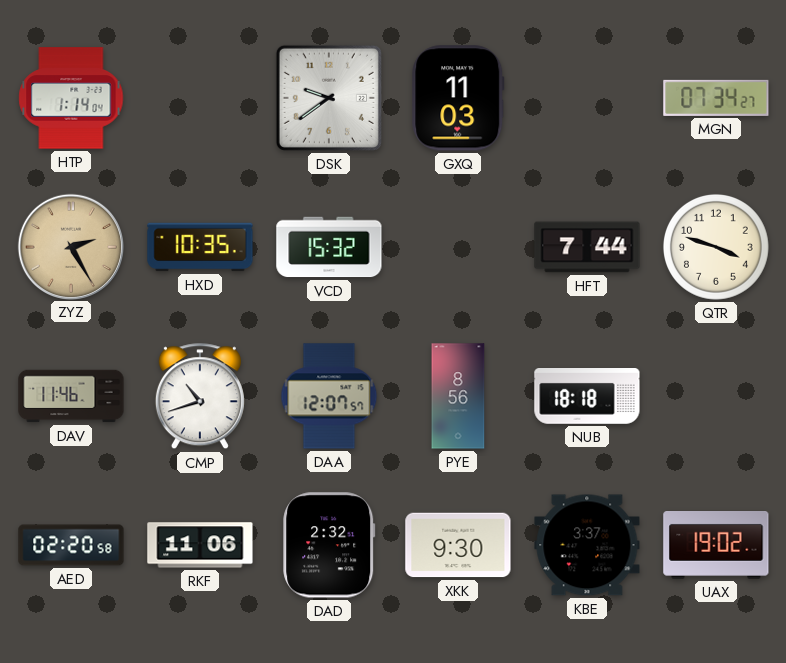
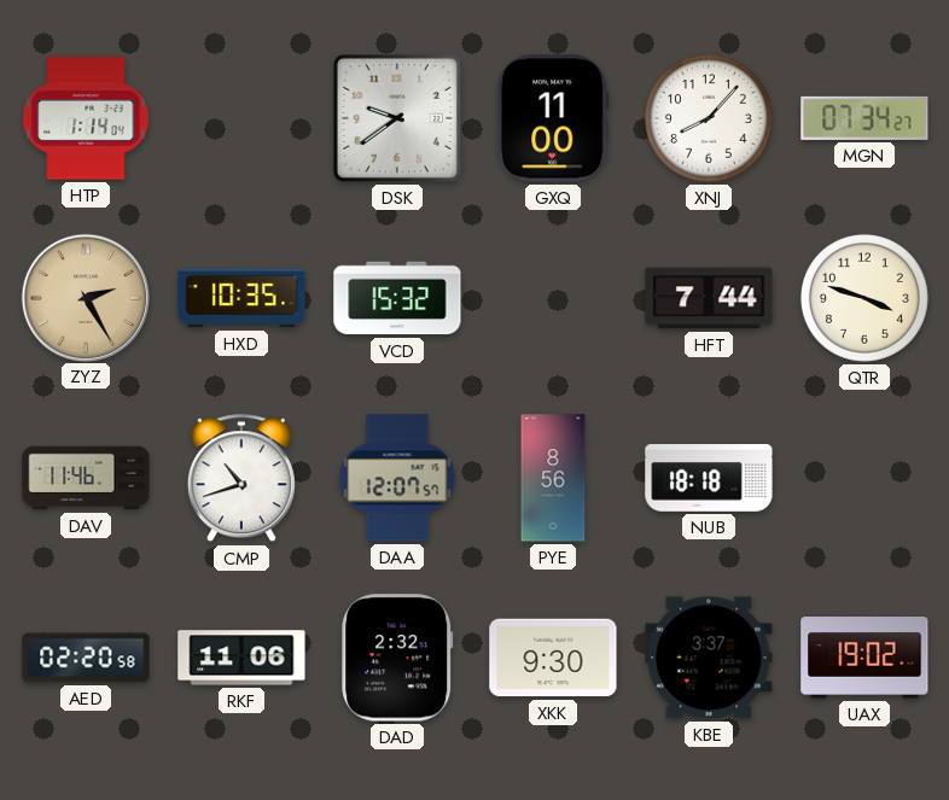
GXQ: 11:03 -> 11:00 (553, 118)
XNJ: none -> 8:07 (709, 118)
